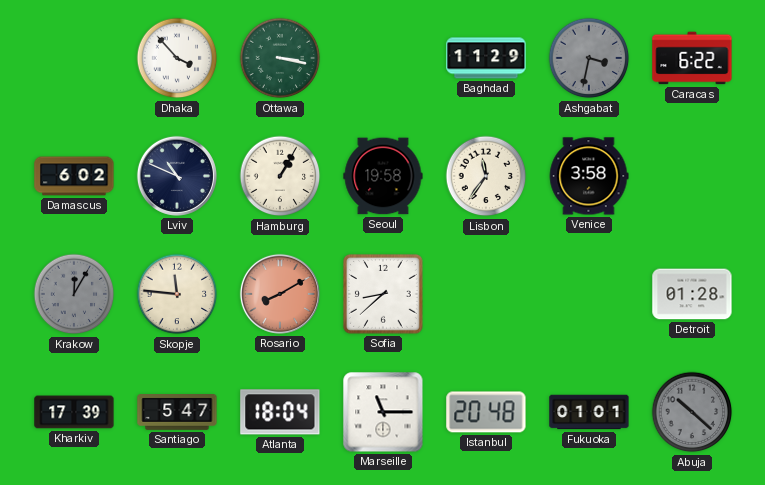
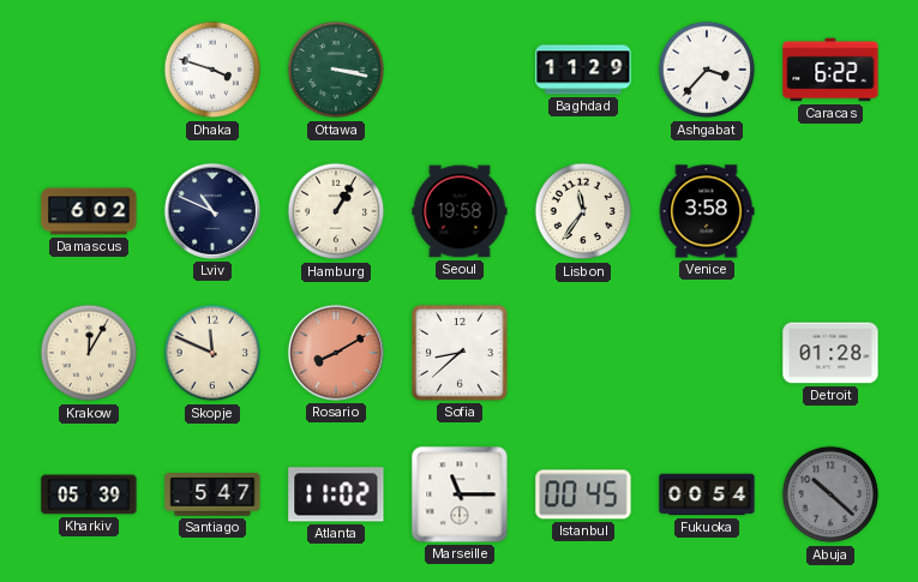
Dhaka: 3:53 -> 3:48 (212, 70)
Ashgabat: 3:32 -> 3:37 (707, 70)
Ashgabat dial: grey -> white (707, 70)
Krakow dial: grey -> cream (89, 353)
Skopje: 11:46 -> 11:49 (212, 353)
Kharkiv: 17:39 -> 05:39 (89, 494)
Atlanta: 18:04 -> 11:02 (336, 494)
Istanbul: 20:48 -> 00:45 (583, 494)
Fukuoka: 01:01 -> 00:54 (707, 494)
